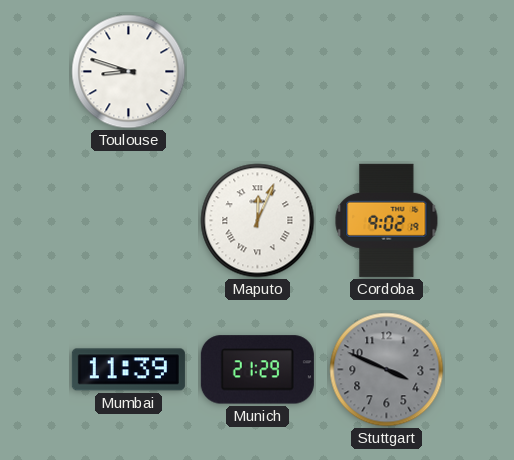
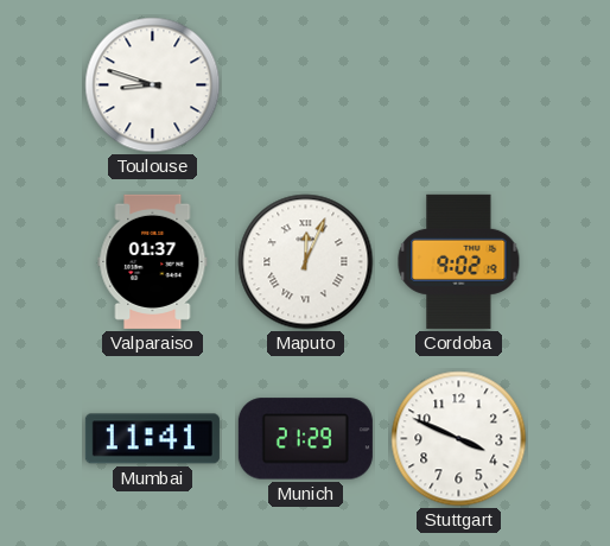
Valparaiso: none -> 01:37 (153, 261)
Mumbai: 11:39 -> 11:41 (152, 439)
Stuttgart dial: grey -> white (459, 439)
